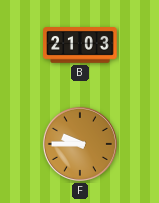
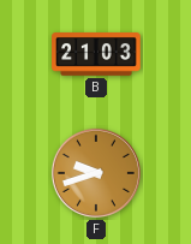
F: 9:45 -> 9:42 (96, 173)
